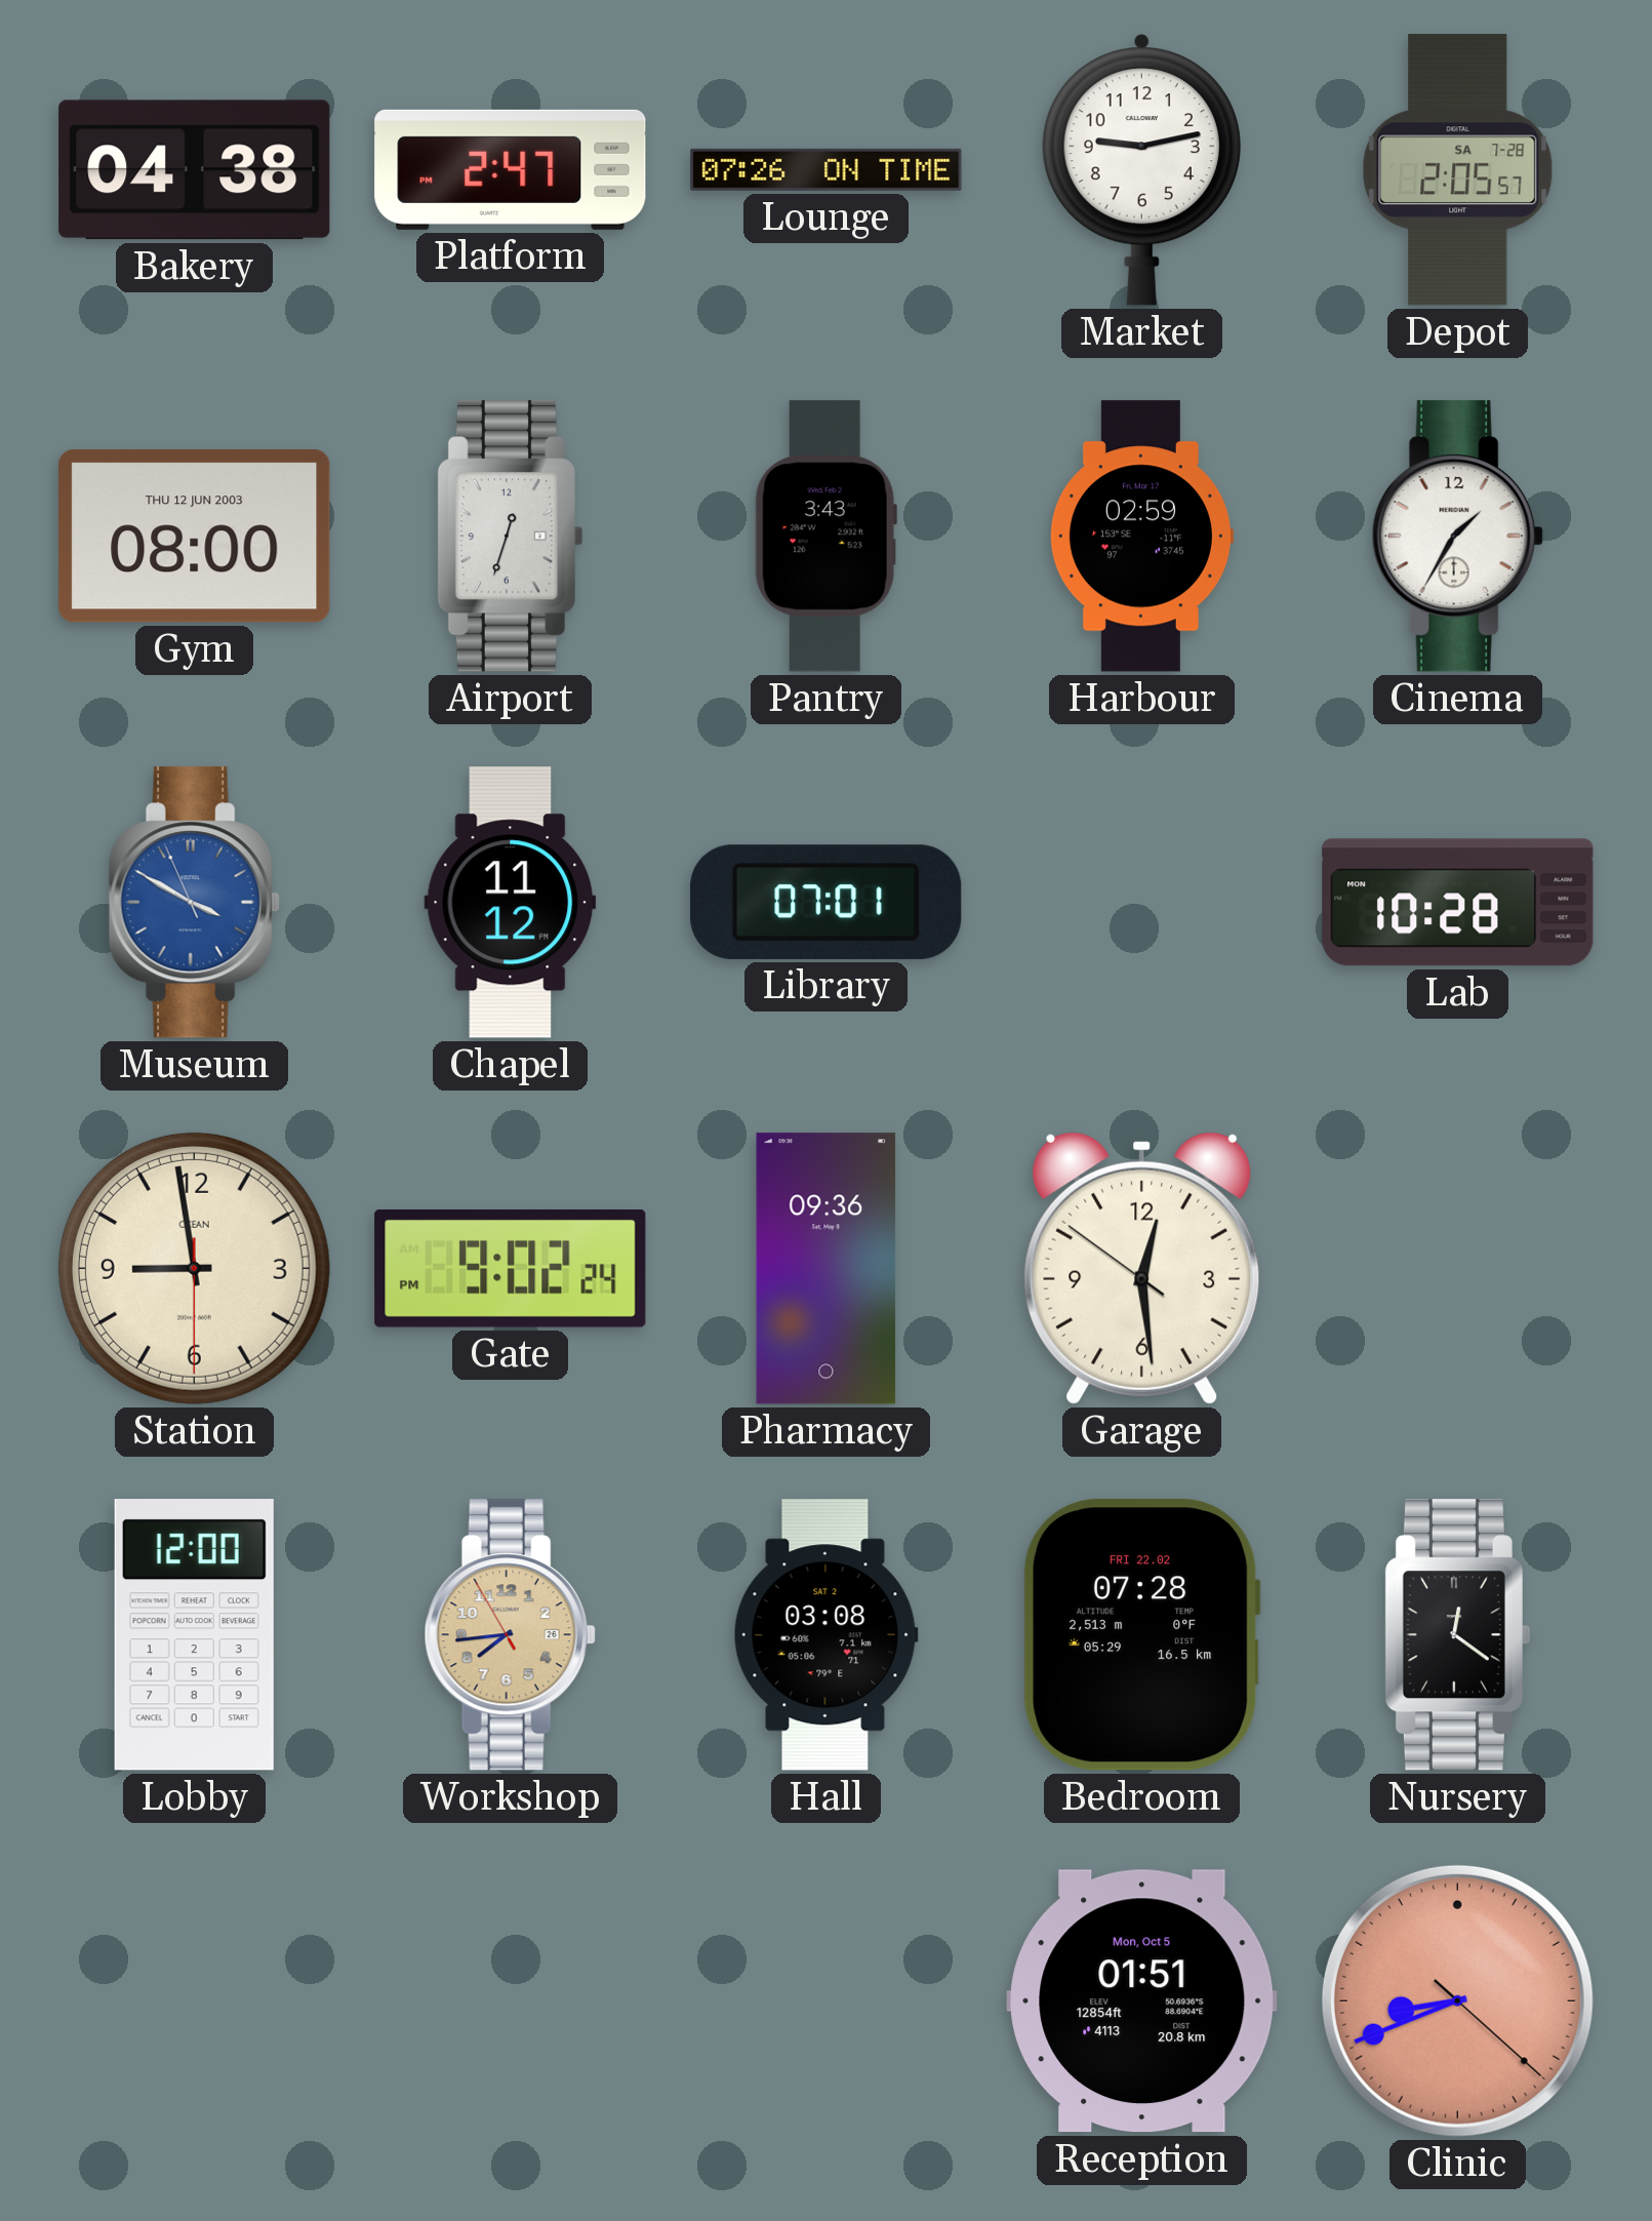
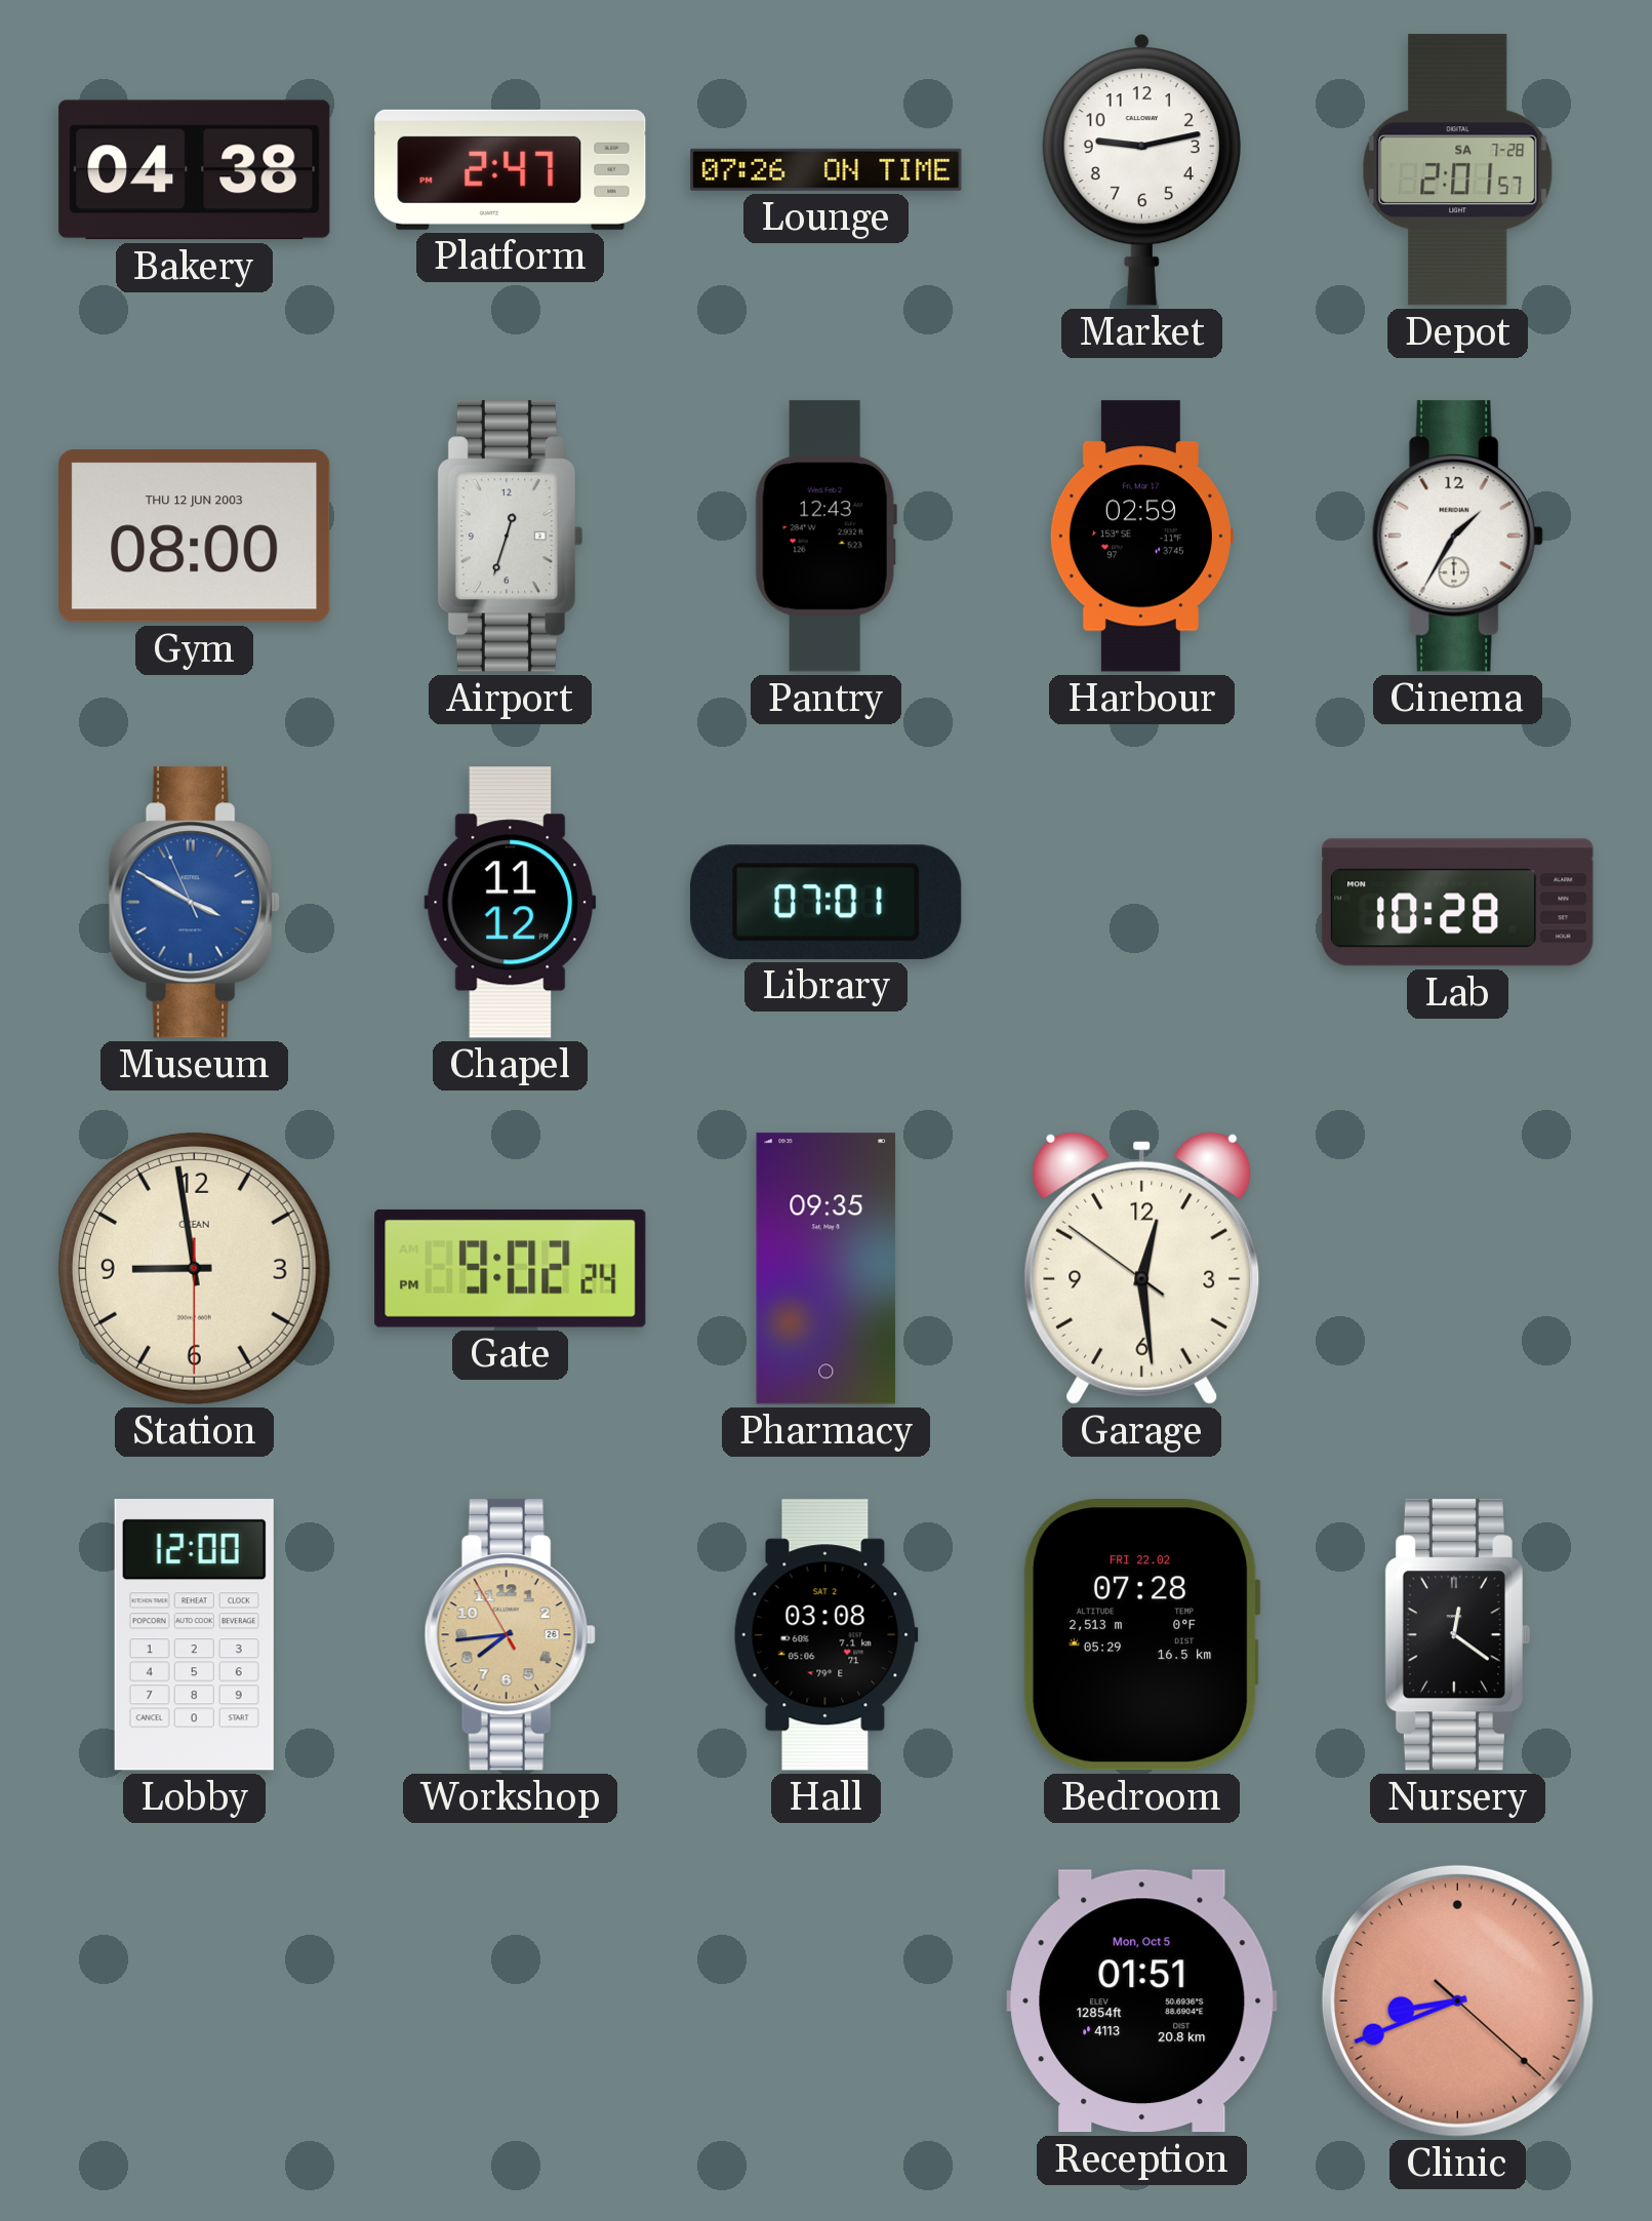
Depot: 2:05 -> 2:01 (1458, 170)
Pantry: 3:43 -> 12:43 (825, 537)
Pharmacy: 09:36 -> 09:35 (827, 1269)
